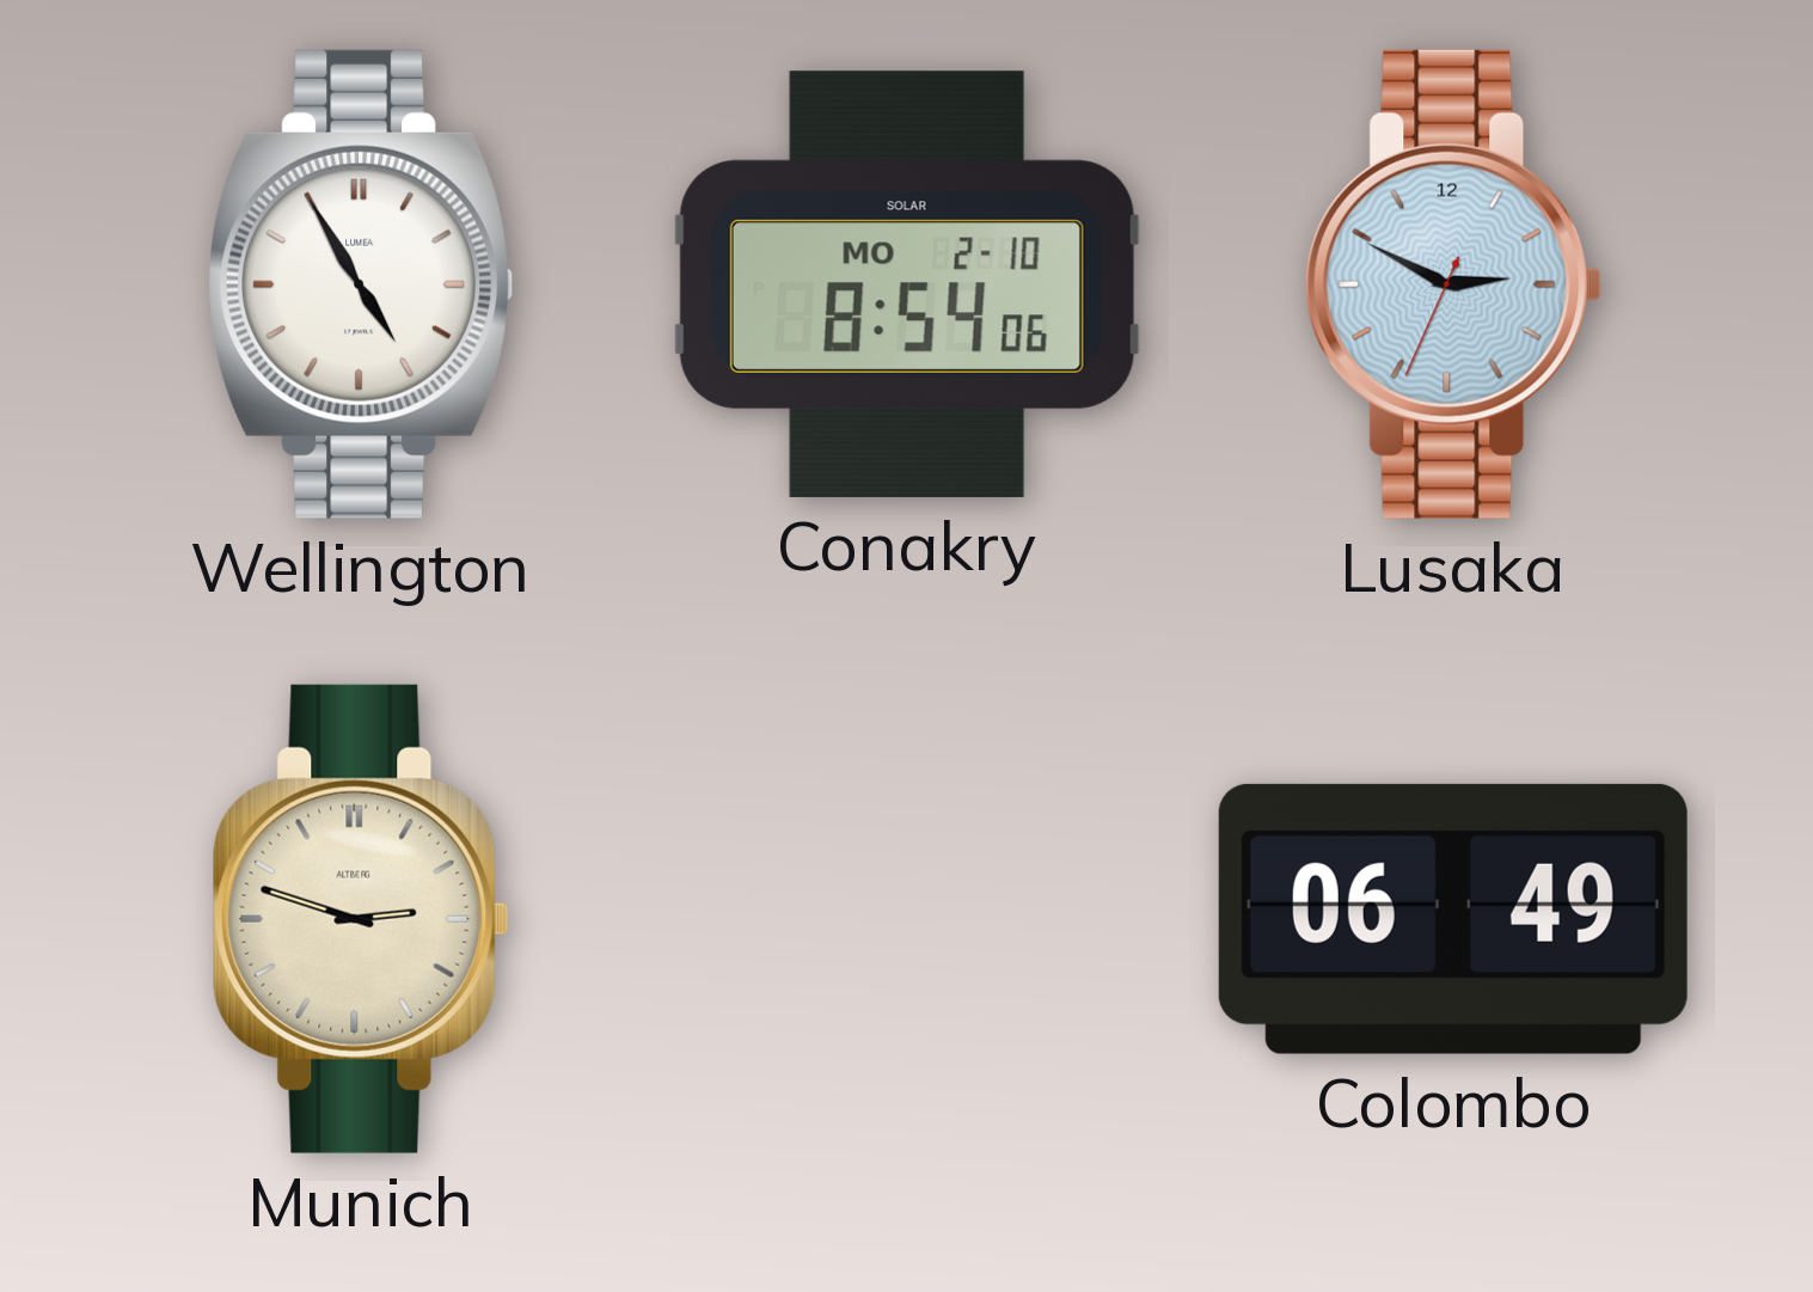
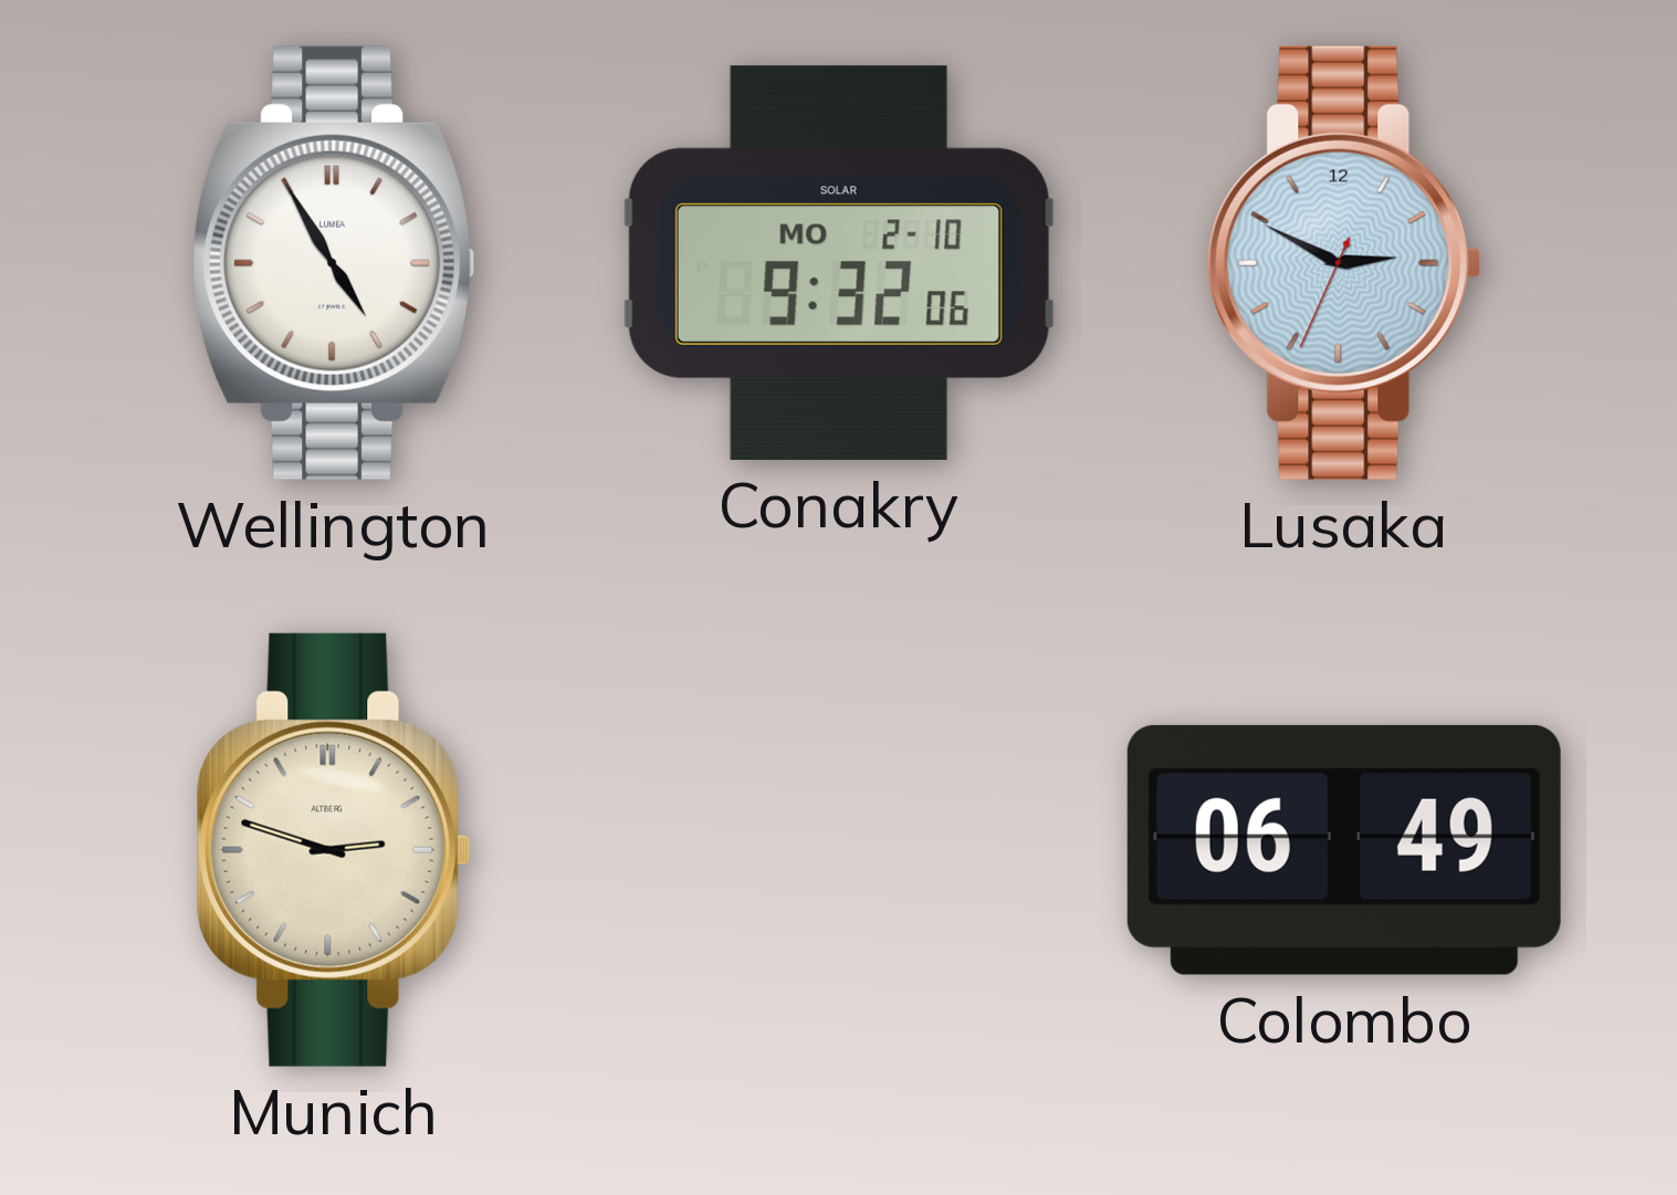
Conakry: 8:54 -> 9:32 (839, 263)
